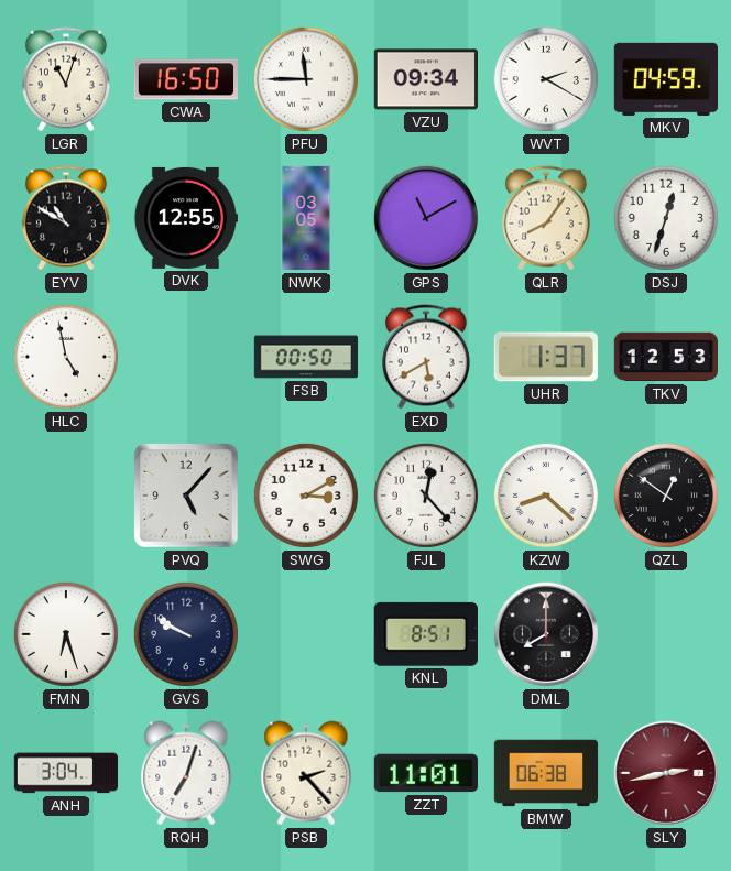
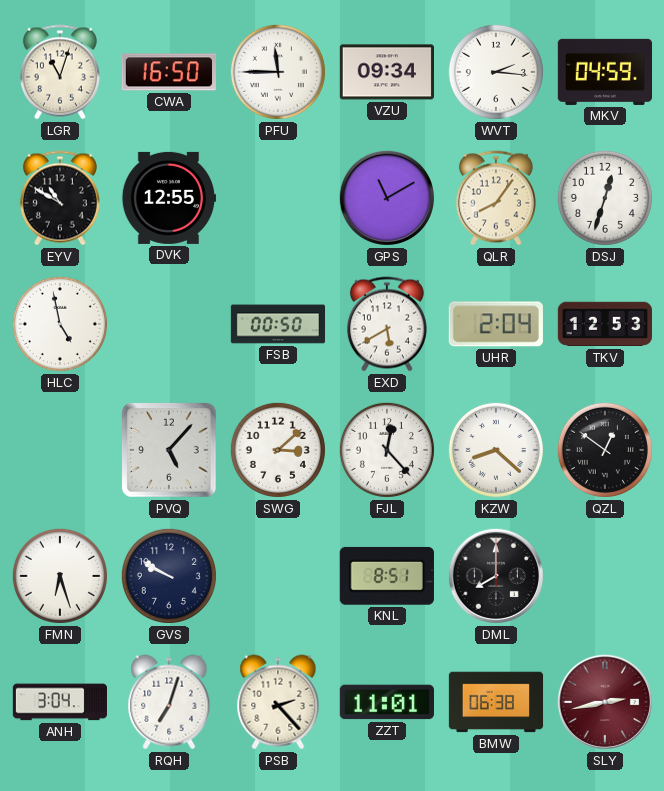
WVT: 2:20 -> 2:16 (496, 72)
NWK: 03:05 -> none (306, 218)
UHR: 1:37 -> 2:04 (496, 324)
SWG: 3:10 -> 3:08 (278, 450)
